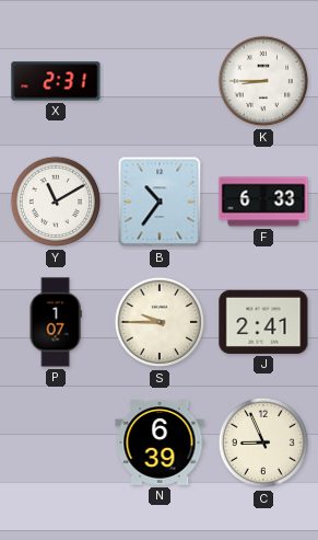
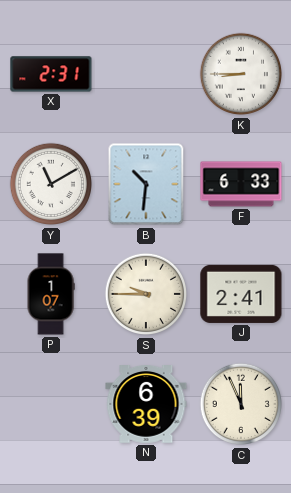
B: 10:36 -> 10:31 (146, 184)
C: 8:56 -> 11:56 (241, 404)
